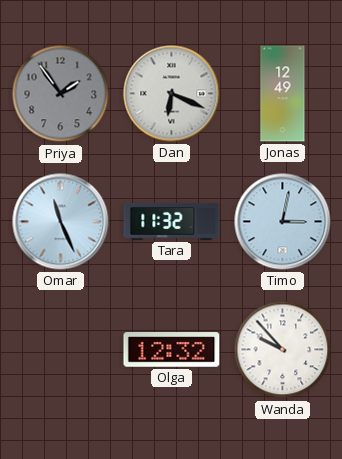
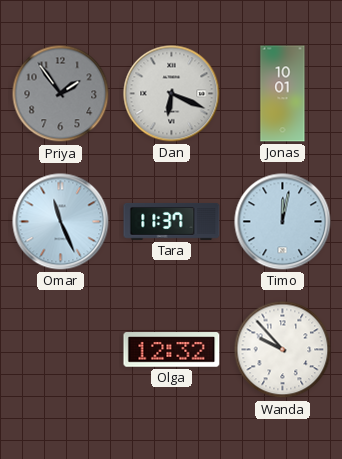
Jonas: 12:49 -> 10:01 (283, 94)
Tara: 11:32 -> 11:37 (172, 222)
Timo: 3:02 -> 12:02 (283, 222)
